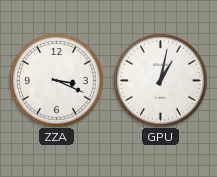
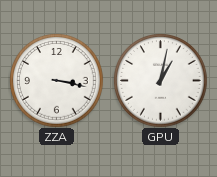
ZZA: 3:19 -> 3:17 (56, 80)
